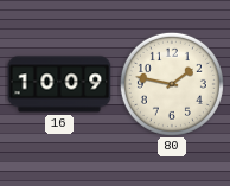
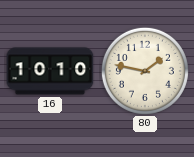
16: 10:09 -> 10:10 (50, 71)
